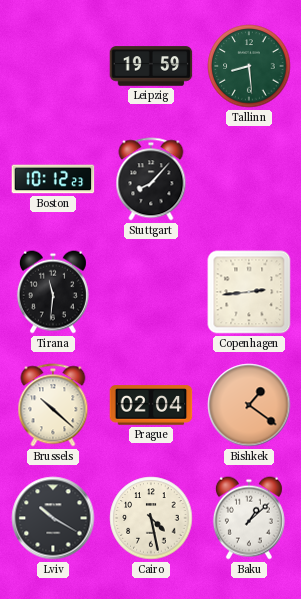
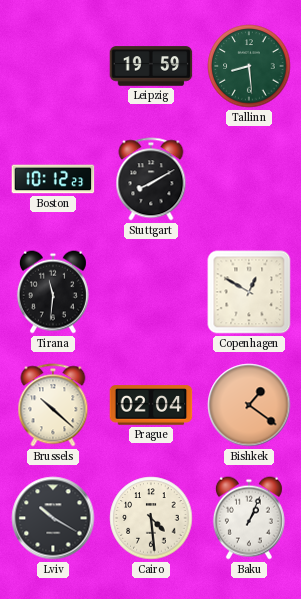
Stuttgart: 8:07 -> 8:10 (151, 179)
Copenhagen: 2:44 -> 12:50 (249, 292)
Cairo: 4:28 -> 4:29 (151, 518)
Baku: 1:08 -> 1:04 (249, 518)
